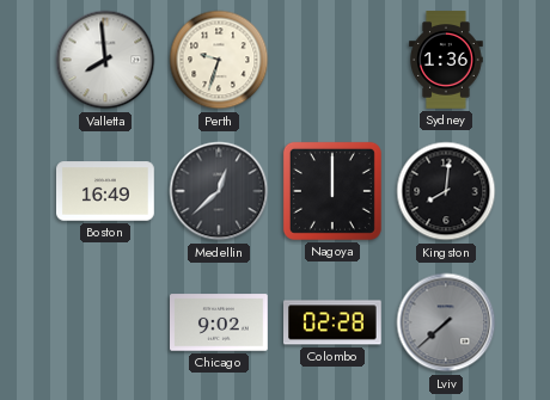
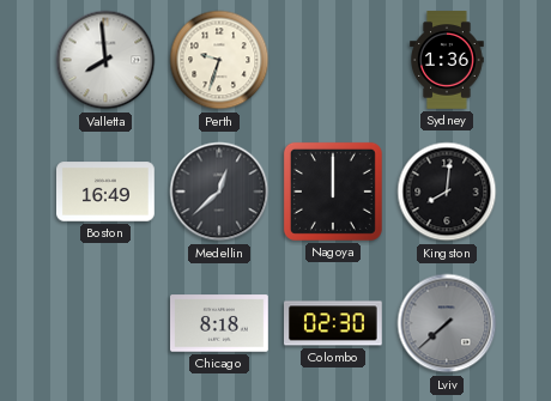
Chicago: 9:02 -> 8:18 (220, 323)
Colombo: 02:28 -> 02:30 (334, 323)
